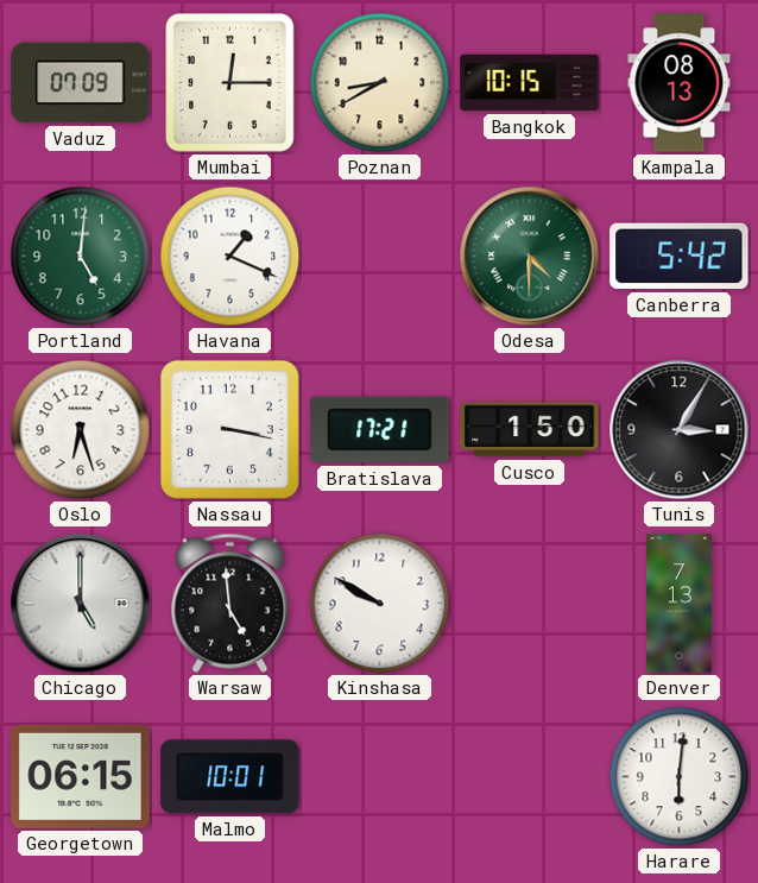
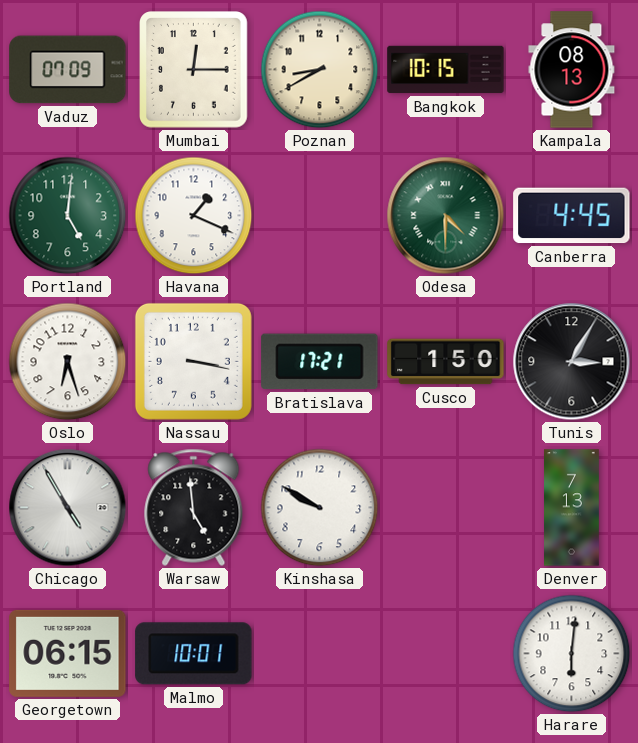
Canberra: 5:42 -> 4:45 (572, 216)
Chicago: 5:00 -> 4:55 (68, 508)
